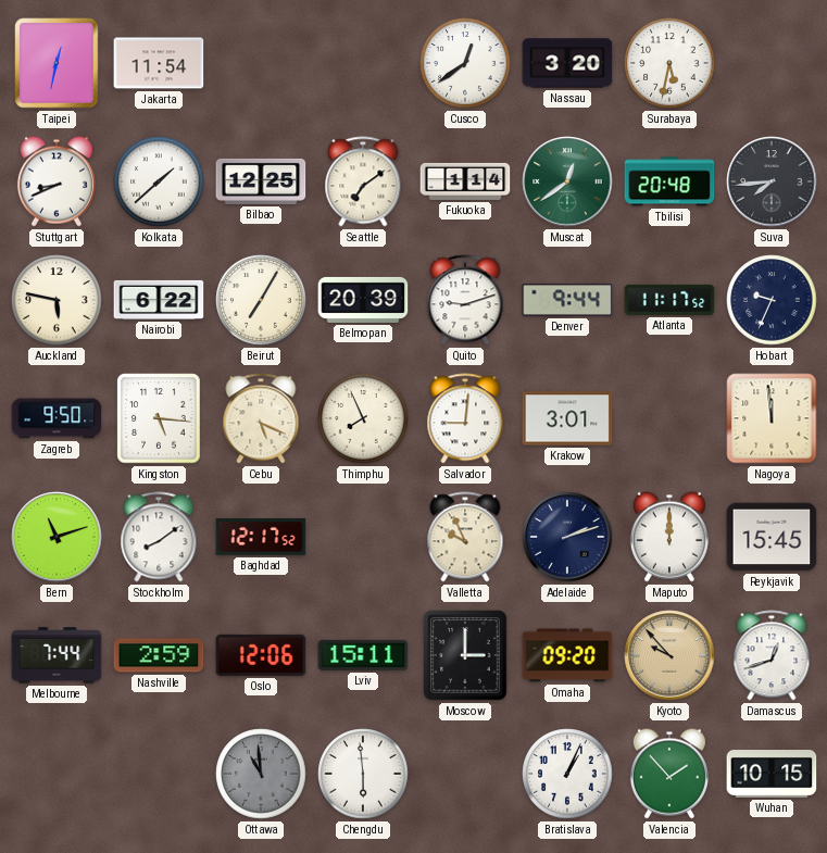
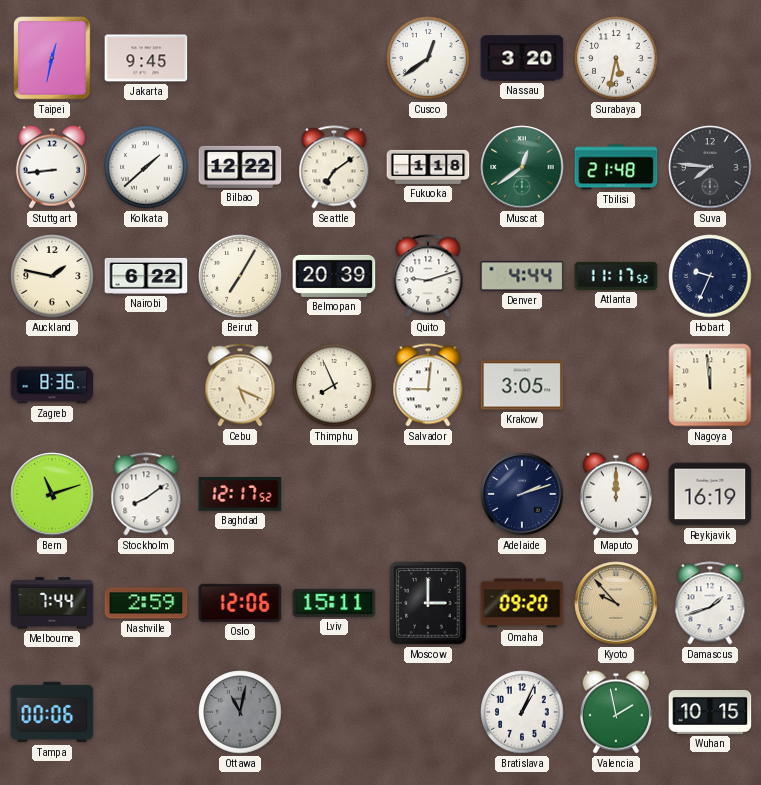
Jakarta: 11:54 -> 9:45 (146, 58)
Stuttgart: 8:41 -> 8:44 (52, 167)
Bilbao: 12:25 -> 12:22 (240, 167)
Fukuoka: 1:14 -> 1:18 (428, 167)
Tbilisi: 20:48 -> 21:48 (616, 167)
Suva: 7:44 -> 7:46 (710, 167)
Auckland: 5:47 -> 1:47 (52, 276)
Denver: 9:44 -> 4:44 (522, 276)
Zagreb: 9:50 -> 8:36 (52, 385)
Kingston: 5:16 -> none (159, 418)
Krakow: 3:01 -> 3:05 (522, 385)
Valletta: 9:56 -> none (465, 537)
Reykjavik: 15:45 -> 16:19 (710, 494)
Damascus: 12:42 -> 1:42 (710, 603)
Tampa: none -> 00:06 (52, 712)
Ottawa: 10:59 -> 11:02 (240, 712)
Chengdu: 5:59 -> none (363, 774)
Valencia: 1:53 -> 1:58 (616, 712)
